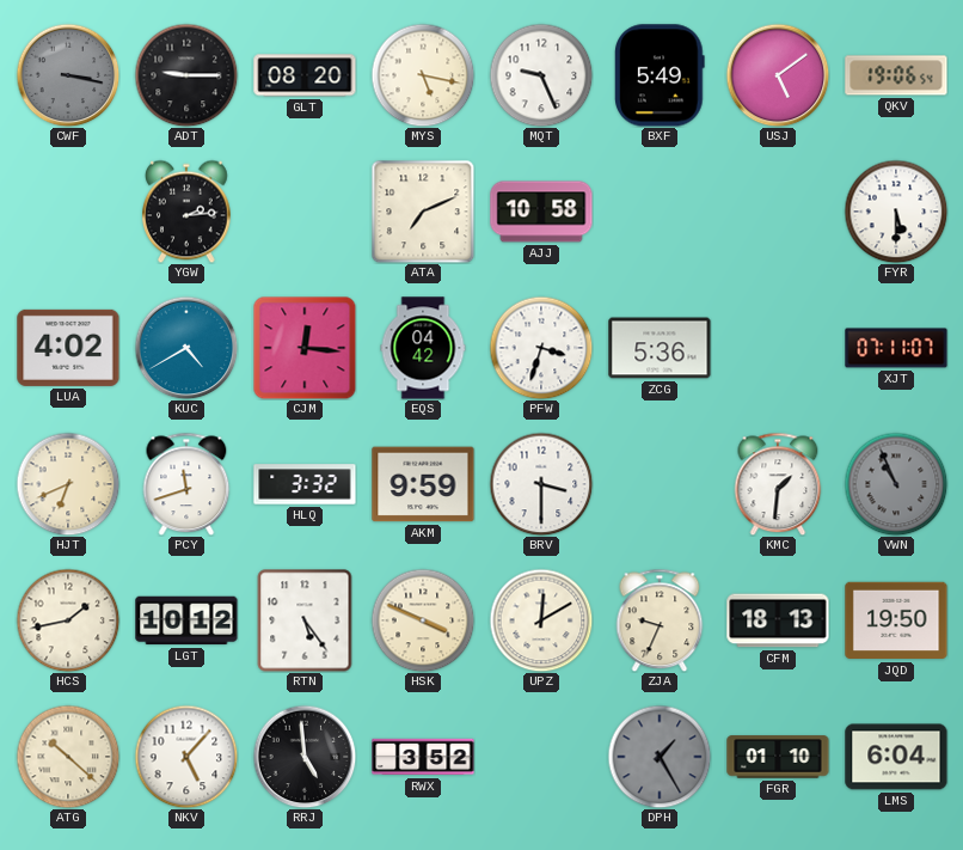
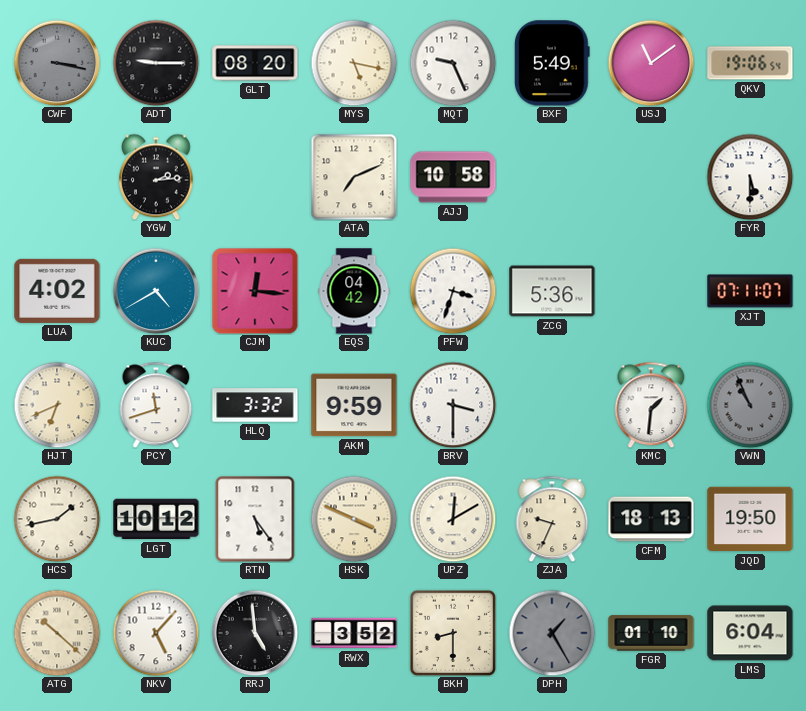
USJ: 5:09 -> 11:09 (651, 63)
BKH: none -> 8:30 (452, 632)
